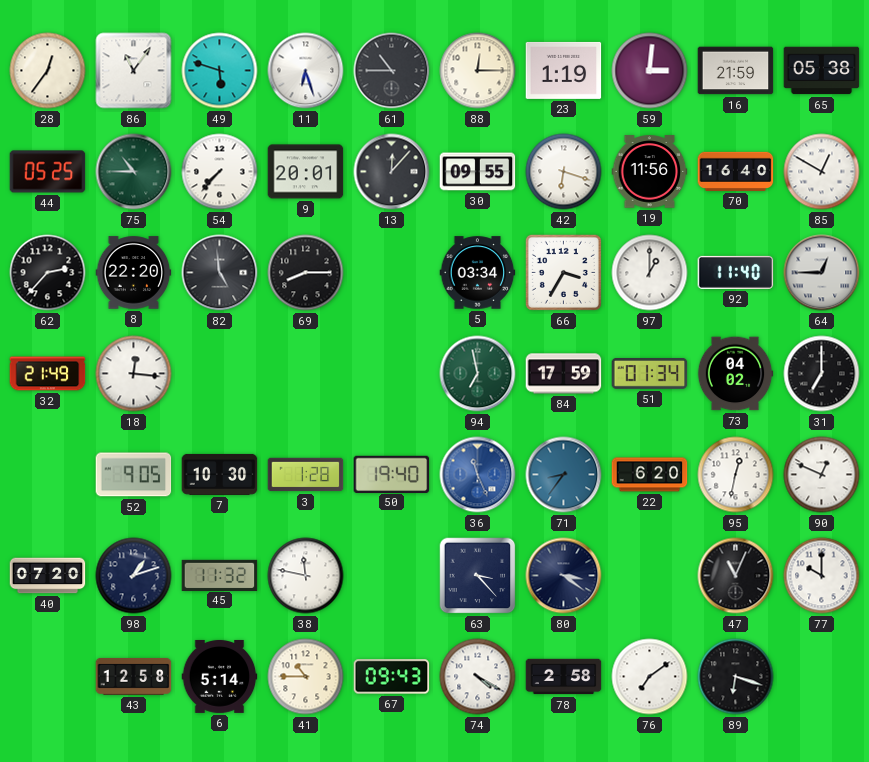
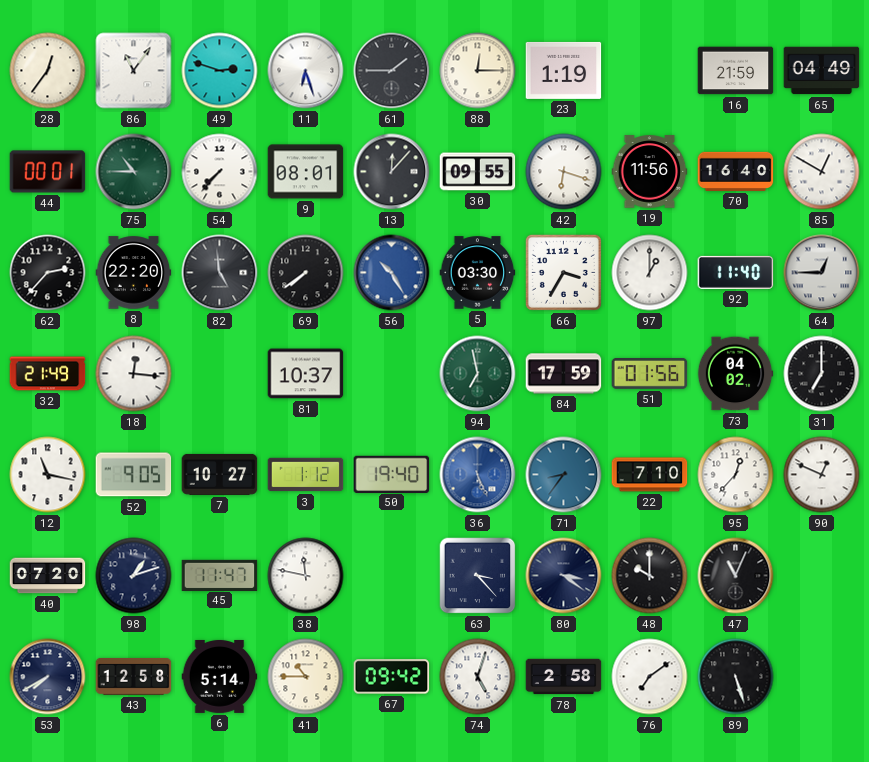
49: 5:48 -> 2:48 (220, 71)
61: 10:45 -> 1:45 (392, 71)
59: 3:01 -> none (650, 71)
65: 05:38 -> 04:49 (822, 71)
44: 05:25 -> 00:01 (48, 172)
9: 20:01 -> 08:01 (306, 172)
69: 8:15 -> 7:39 (306, 273)
56: none -> 10:25 (392, 273)
5: 03:34 -> 03:30 (478, 273)
81: none -> 10:37 (306, 374)
51: 01:34 -> 01:56 (650, 374)
12: none -> 11:17 (48, 475)
7: 10:30 -> 10:27 (220, 474)
3: 1:28 -> 1:12 (306, 475)
36: 11:26 -> 5:26 (478, 475)
22: 6:20 -> 7:10 (650, 475)
95: 12:32 -> 12:37 (736, 475)
45: 11:32 -> 11:47 (220, 575)
48: none -> 10:00 (650, 576)
77: 10:00 -> none (822, 576)
53: none -> 7:40 (48, 677)
67: 09:43 -> 09:42 (392, 677)
74: 4:20 -> 5:03 (478, 677)
89: 6:18 -> 5:27 (736, 677)
